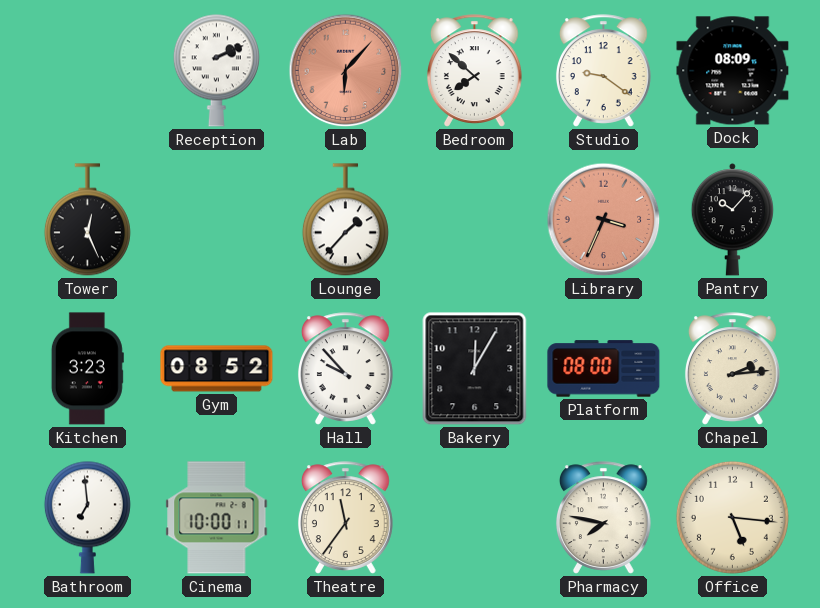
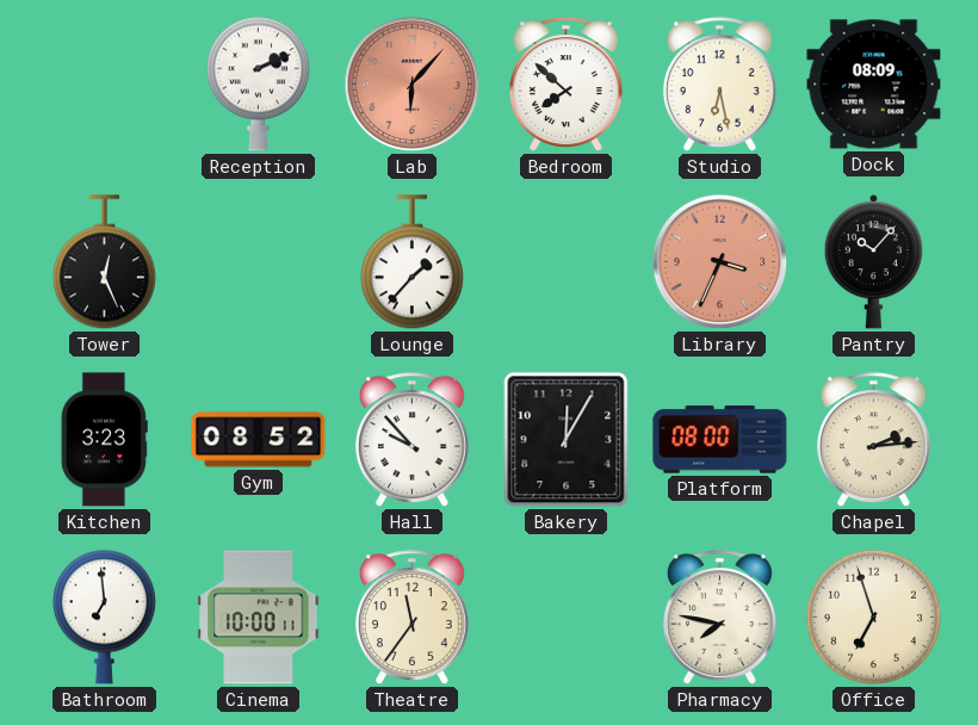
Studio: 9:21 -> 6:28 (719, 85)
Office: 5:16 -> 6:57 (873, 616)
